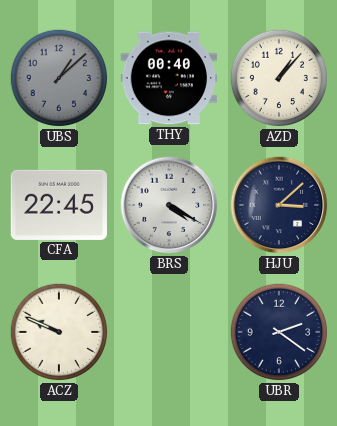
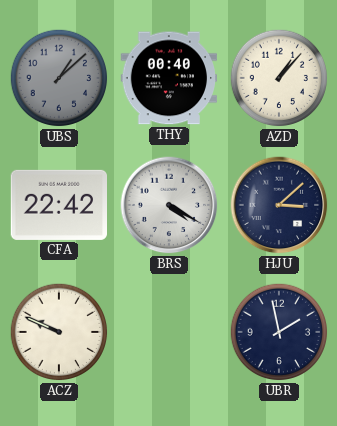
CFA: 22:45 -> 22:42 (58, 205)
UBR: 2:21 -> 1:58 (279, 332)
